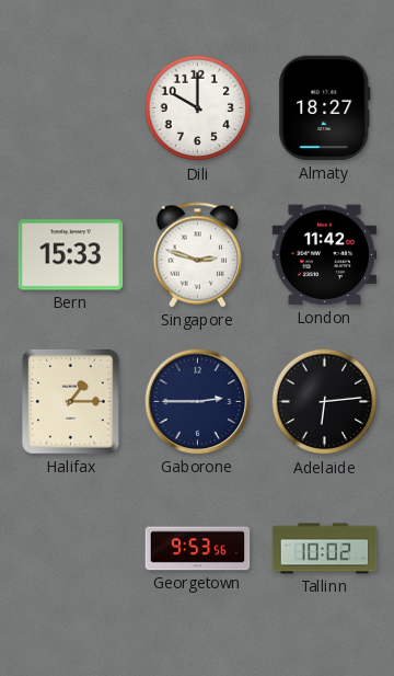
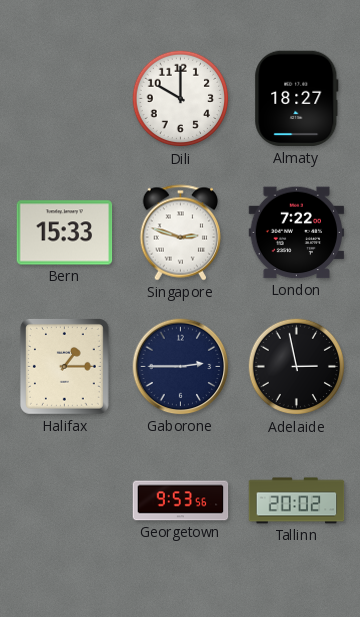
London: 11:42 -> 7:22 (297, 233)
Adelaide: 6:14 -> 2:58 (297, 367)
Tallinn: 10:02 -> 20:02 (297, 501)
